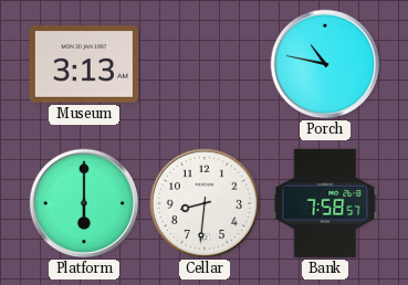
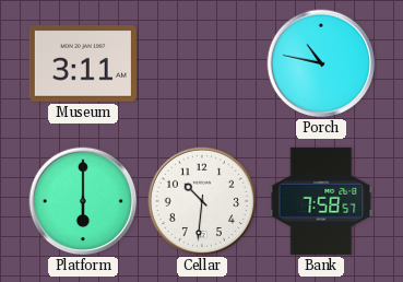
Museum: 3:13 -> 3:11 (83, 64)
Cellar: 8:31 -> 10:31 (202, 201)
